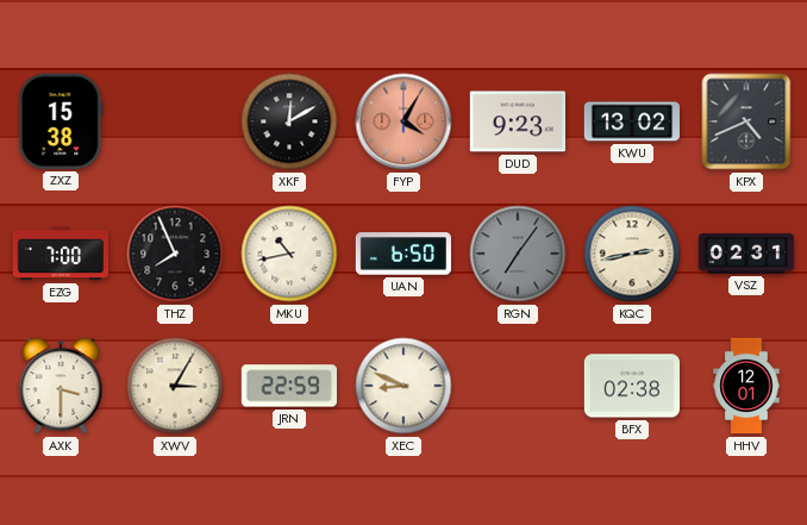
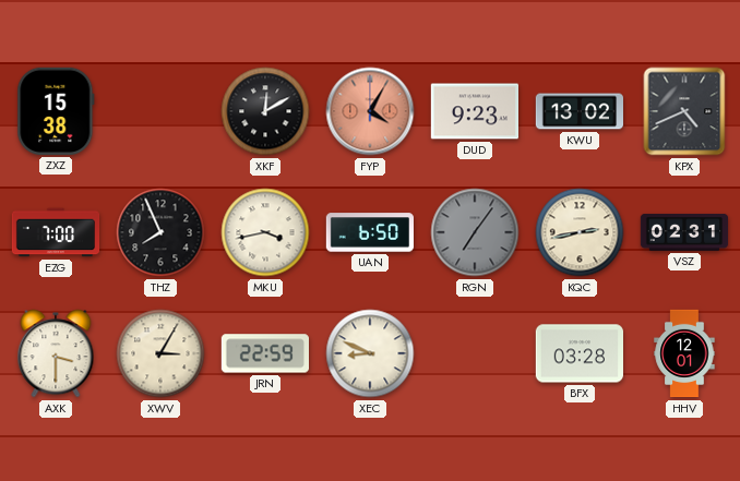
MKU: 10:43 -> 3:43 (265, 232)
BFX: 02:38 -> 03:28 (578, 353)
